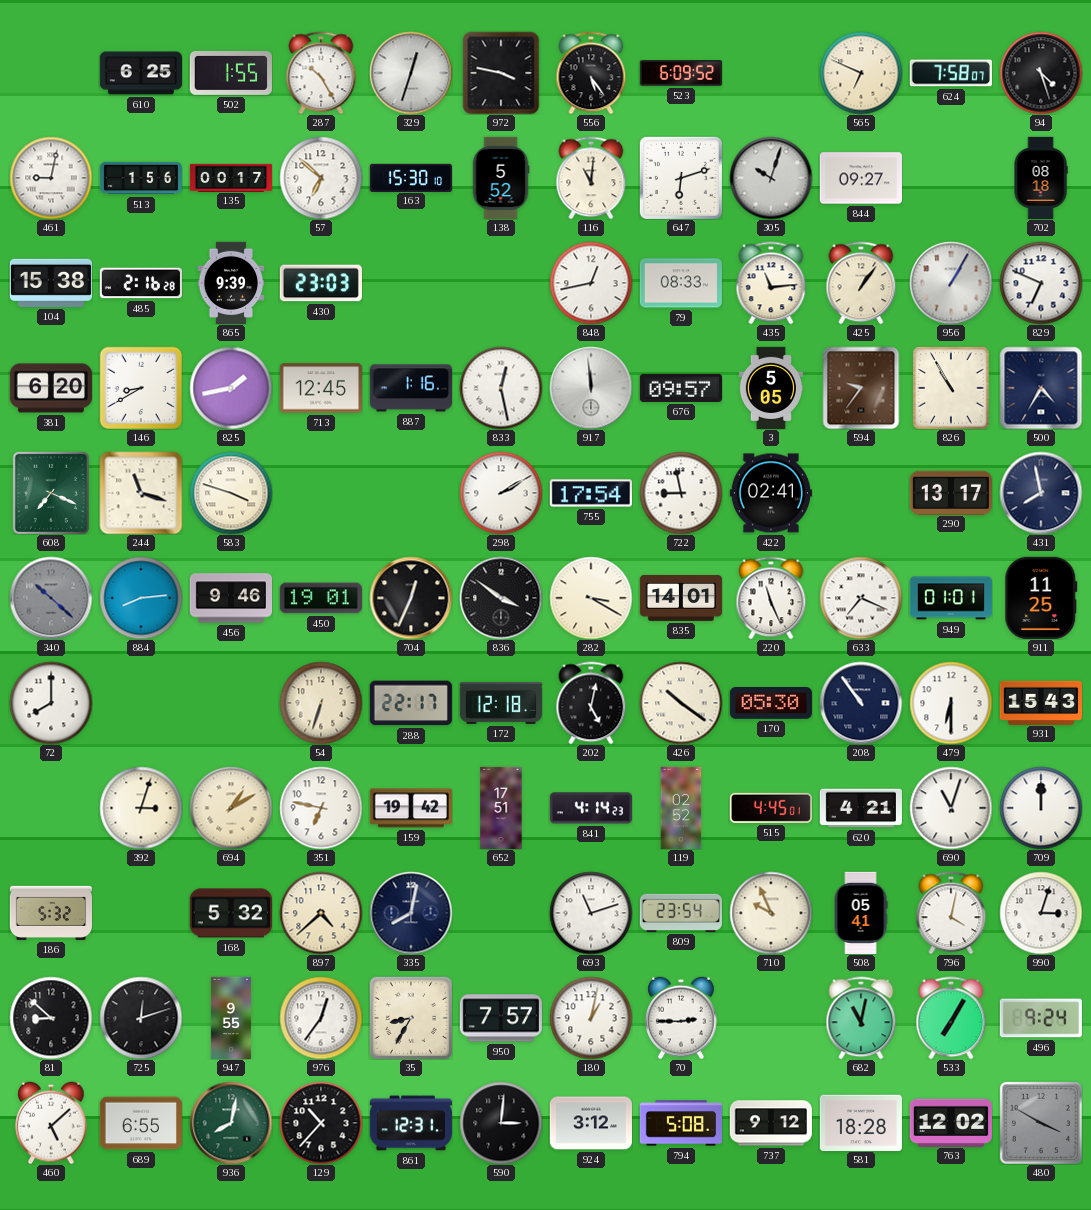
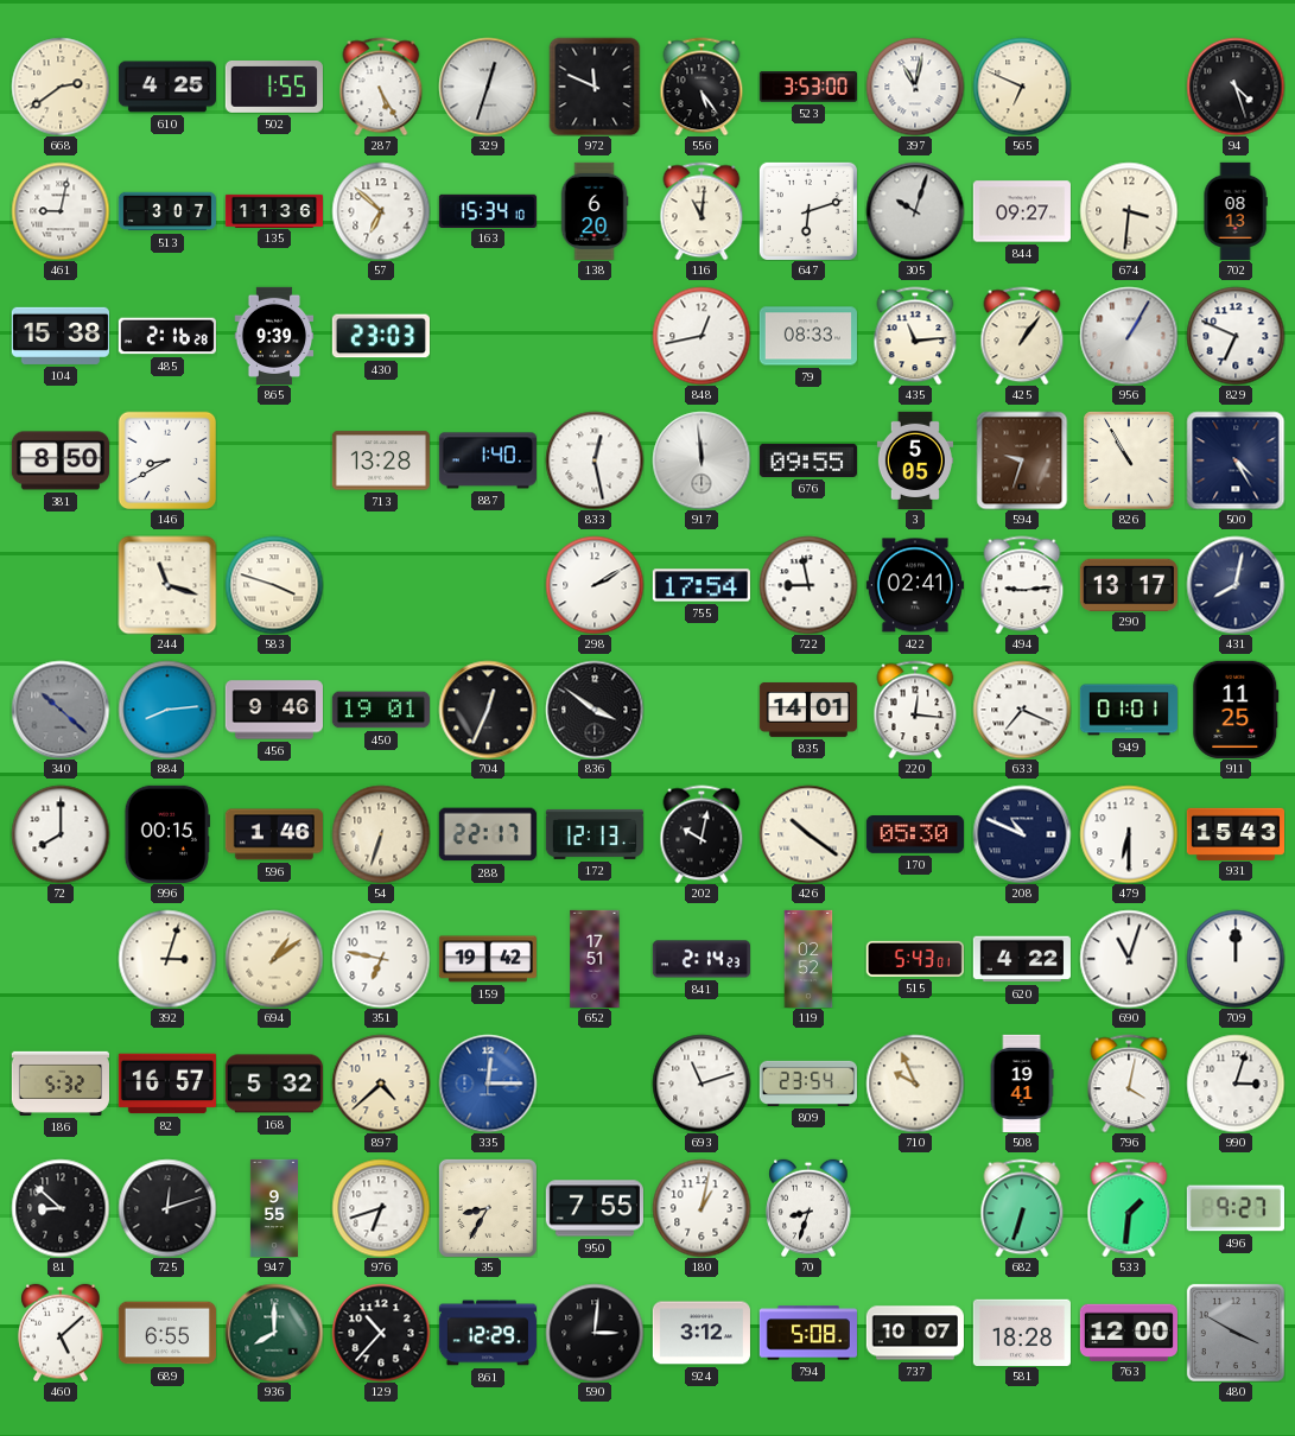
668: none -> 2:39 (61, 87)
610: 6:25 -> 4:25 (166, 87)
287: 10:25 -> 5:25 (381, 87)
972: 3:47 -> 11:49 (595, 87)
523: 6:09 -> 3:53 (807, 87)
397: none -> 11:02 (915, 87)
624: 7:58 -> none (951, 73)
513: 1:56 -> 3:07 (166, 211)
135: 00:17 -> 11:36 (273, 210)
163: 15:30 -> 15:34 (488, 210)
138: 5:52 -> 6:20 (595, 210)
674: none -> 3:31 (1129, 211)
702: 08:18 -> 08:13 (1236, 210)
381: 6:20 -> 8:50 (59, 460)
825: 1:43 -> none (231, 388)
713: 12:45 -> 13:28 (381, 460)
887: 1:16 -> 1:40 (488, 460)
676: 09:57 -> 09:55 (808, 460)
594: 9:36 -> 9:33 (1022, 460)
500: 4:35 -> 4:25 (1236, 460)
608: 7:19 -> none (51, 493)
494: none -> 9:14 (1022, 585)
431: 7:58 -> 8:02 (1236, 585)
282: 3:20 -> none (591, 598)
220: 11:26 -> 12:16 (915, 710)
996: none -> 00:15 (166, 834)
596: none -> 1:46 (274, 834)
172: 12:18 -> 12:13 (595, 834)
202: 5:02 -> 10:02 (702, 834)
208: 10:54 -> 10:49 (1022, 834)
694: 1:10 -> 1:09 (274, 959)
841: 4:14 -> 2:14 (702, 959)
515: 4:45 -> 5:43 (915, 959)
620: 4:21 -> 4:22 (1021, 959)
82: none -> 16:57 (167, 1084)
335: 8:02 -> 12:15 (488, 1084)
335 dial: navy -> blue (488, 1084)
508: 05:41 -> 19:41 (1022, 1082)
976: 12:36 -> 6:42 (381, 1208)
950: 7:57 -> 7:55 (595, 1208)
70: 2:45 -> 8:33 (808, 1208)
682: 11:02 -> 6:33 (1022, 1208)
533: 7:05 -> 1:31 (1129, 1208)
496: 9:24 -> 9:27 (1236, 1208)
936: 8:02 -> 8:00 (274, 1333)
861: 12:31 -> 12:29 (487, 1333)
737: 9:12 -> 10:07 (915, 1333)
763: 12:02 -> 12:00 (1129, 1332)
